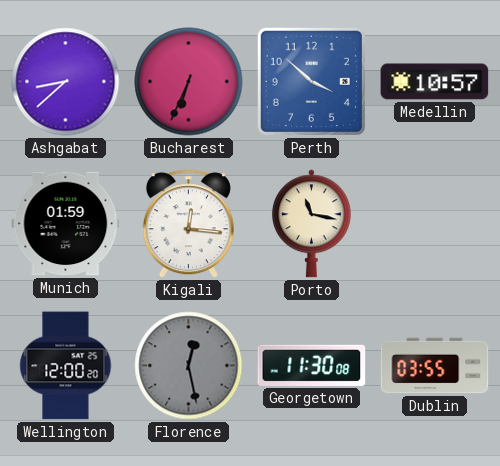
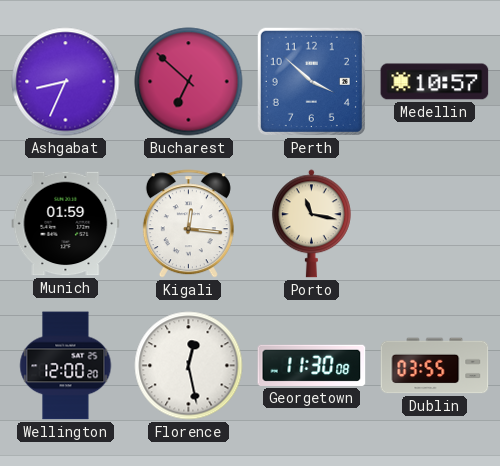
Ashgabat: 8:38 -> 8:34 (66, 82)
Bucharest: 6:34 -> 6:52 (189, 82)
Florence dial: grey -> white (189, 366)
